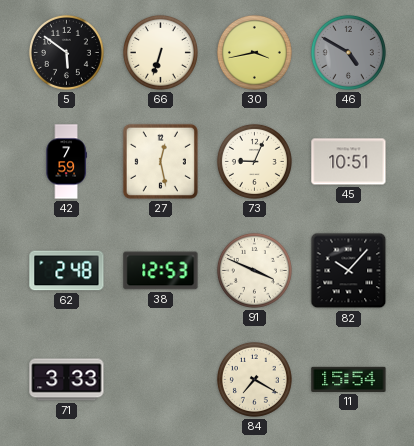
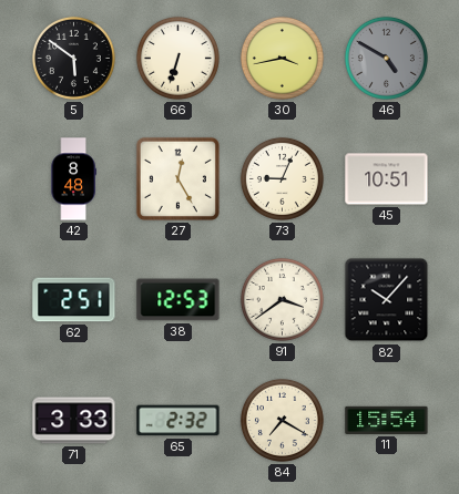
42: 7:59 -> 8:48 (73, 179)
27: 12:28 -> 12:25 (177, 178)
62: 2:48 -> 2:51 (74, 300)
91: 3:49 -> 3:39 (282, 299)
65: none -> 2:32 (178, 421)
